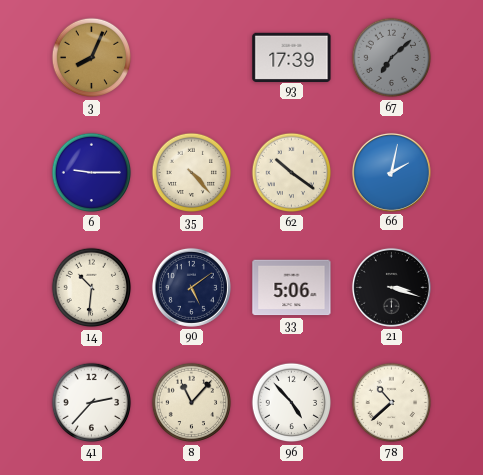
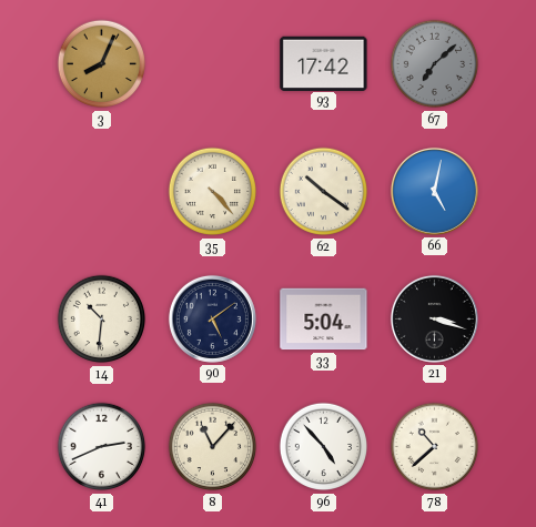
93: 17:39 -> 17:42 (324, 63)
6: 9:15 -> none (92, 173)
66: 2:02 -> 5:02 (434, 191)
33: 5:06 -> 5:04 (324, 320)
41: 2:37 -> 2:41 (102, 447)
